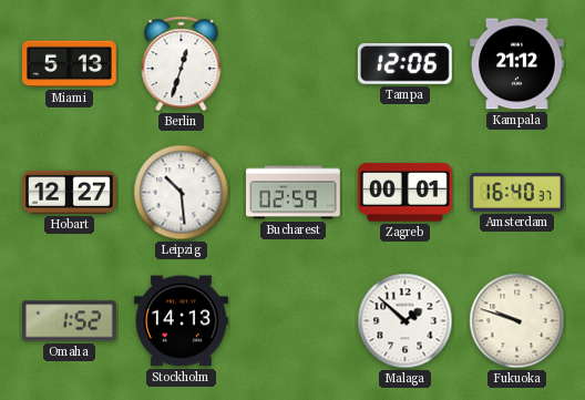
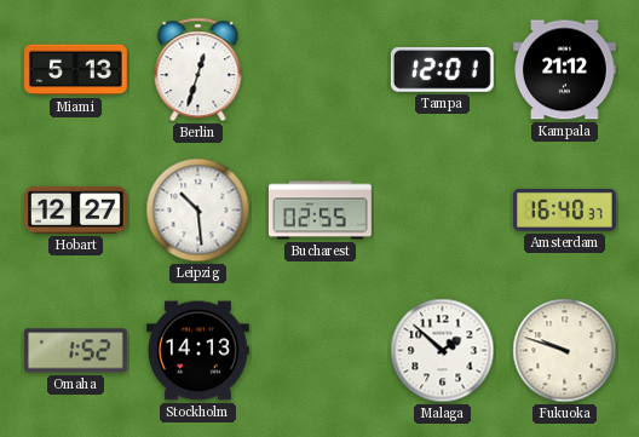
Tampa: 12:06 -> 12:01 (442, 69)
Bucharest: 02:59 -> 02:55 (321, 211)
Zagreb: 00:01 -> none (406, 193)
